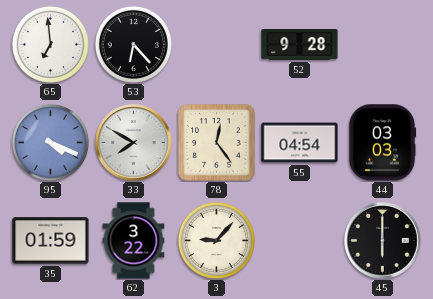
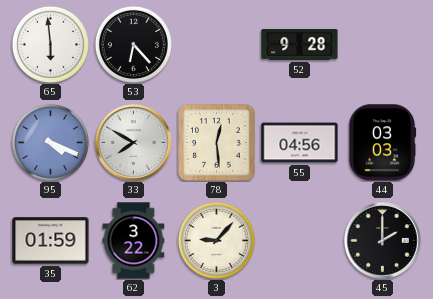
65: 6:59 -> 5:59 (50, 44)
78: 12:24 -> 12:29 (217, 143)
55: 04:54 -> 04:56 (300, 143)
45: 6:00 -> 2:00 (383, 241)
